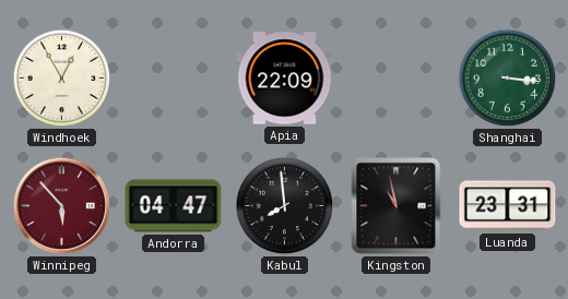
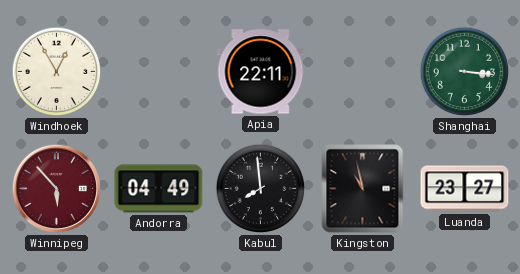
Apia: 22:09 -> 22:11 (261, 72)
Andorra: 04:47 -> 04:49 (159, 189)
Luanda: 23:31 -> 23:27 (465, 189)
